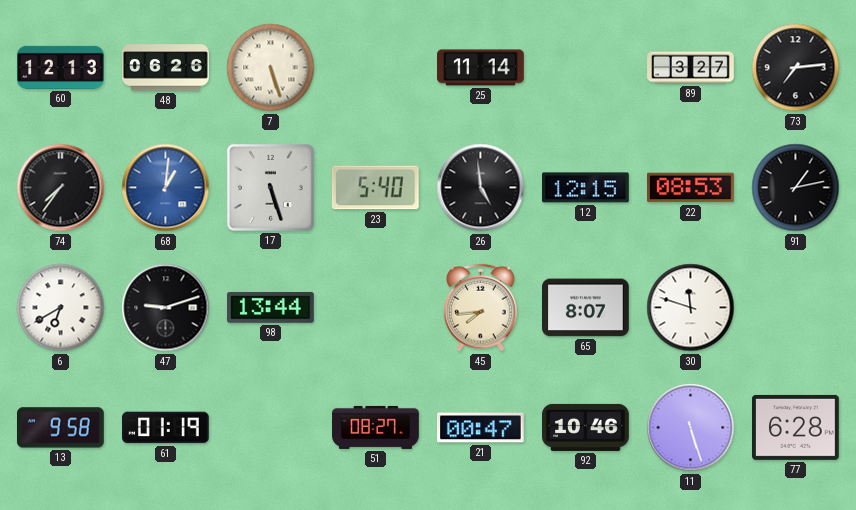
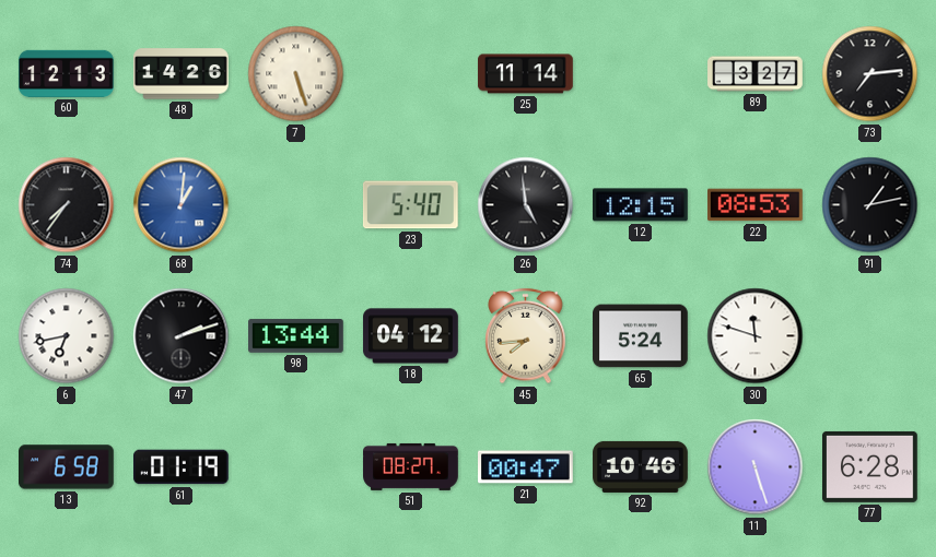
48: 06:26 -> 14:26 (182, 74)
17: 5:27 -> none (270, 187)
6: 6:40 -> 6:43 (67, 336)
47: 9:12 -> 2:12 (182, 336)
18: none -> 04:12 (411, 336)
65: 8:07 -> 5:24 (641, 336)
13: 9:58 -> 6:58 (67, 467)
